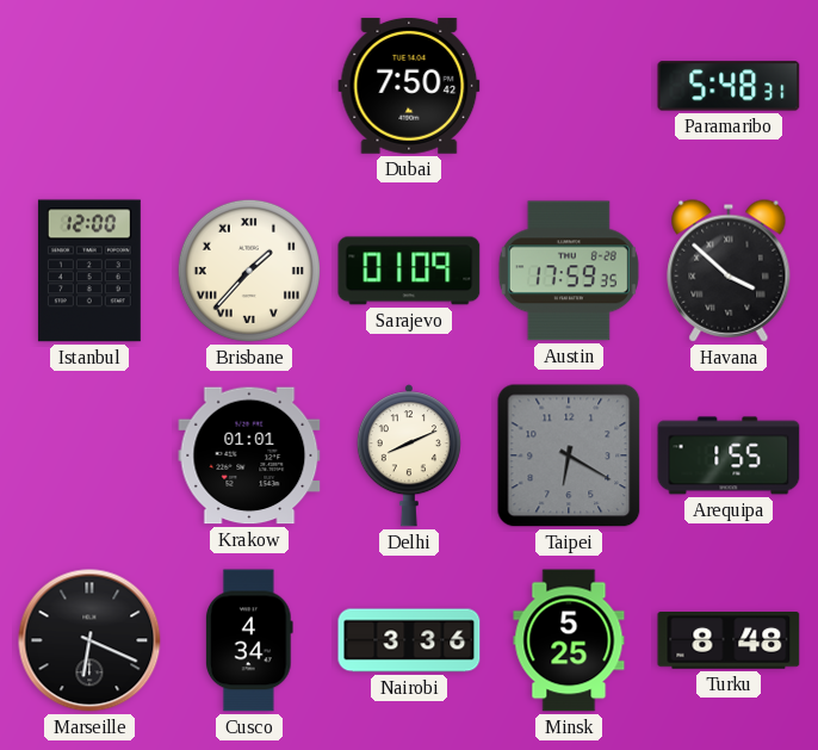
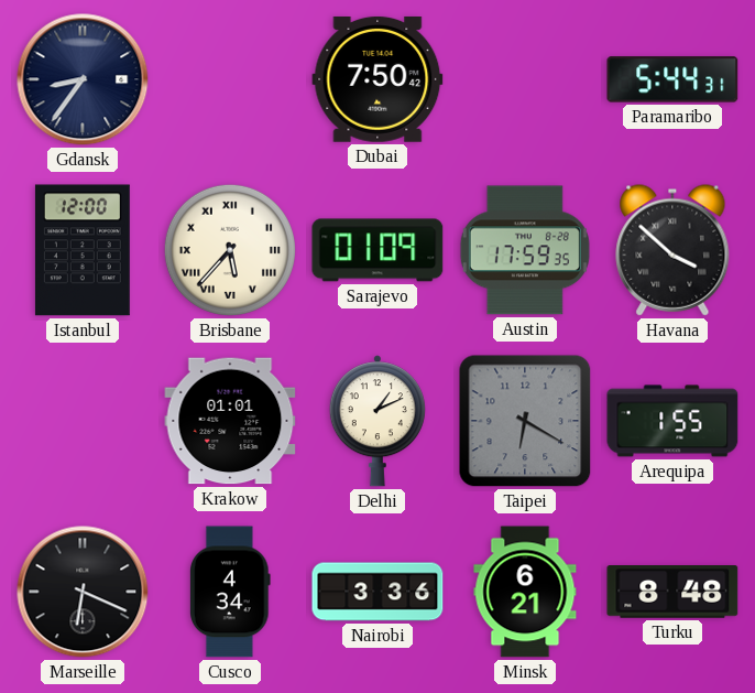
Gdansk: none -> 8:36 (83, 79)
Paramaribo: 5:48 -> 5:44 (672, 79)
Brisbane: 1:37 -> 5:37 (230, 250)
Delhi: 8:11 -> 1:11 (377, 421)
Minsk: 5:25 -> 6:21 (525, 592)
